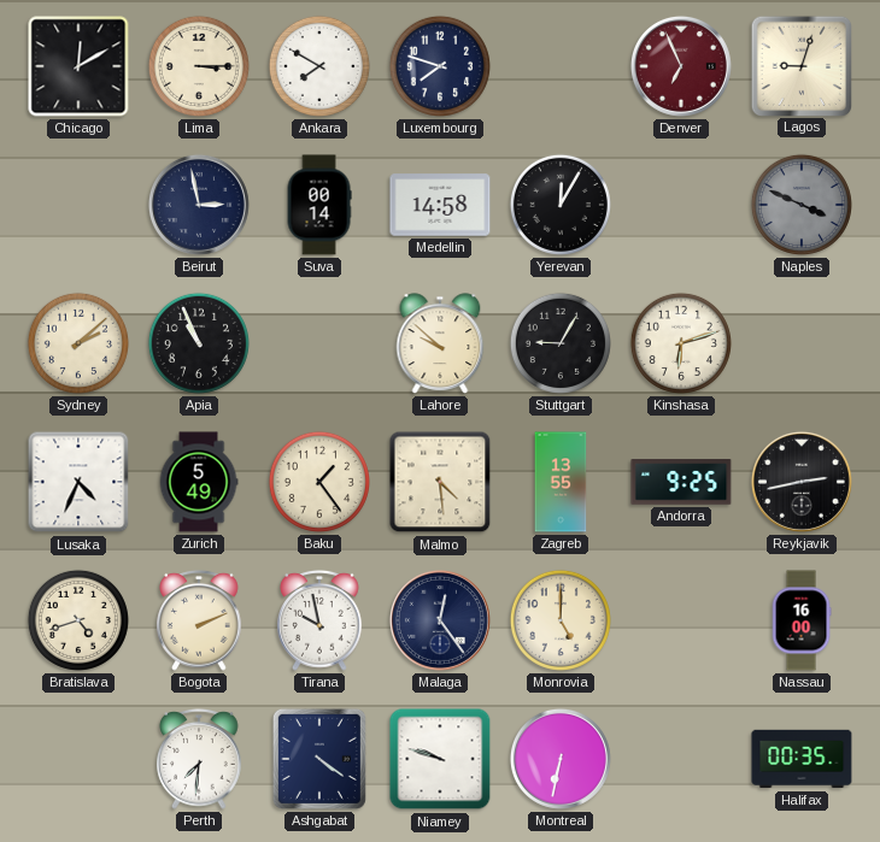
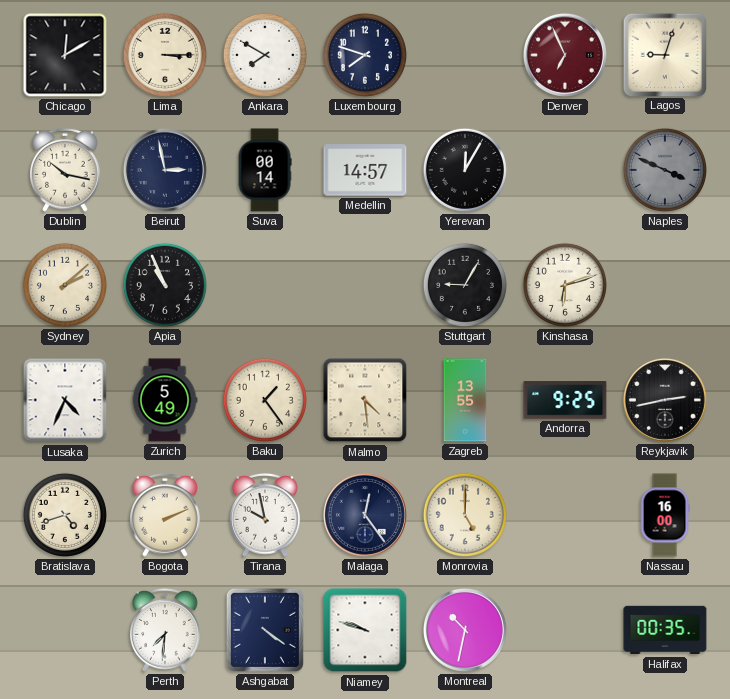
Dublin: none -> 10:17 (65, 170)
Medellin: 14:58 -> 14:57 (365, 170)
Lahore: 9:52 -> none (440, 343)
Montreal: 6:32 -> 10:32 (465, 630)
